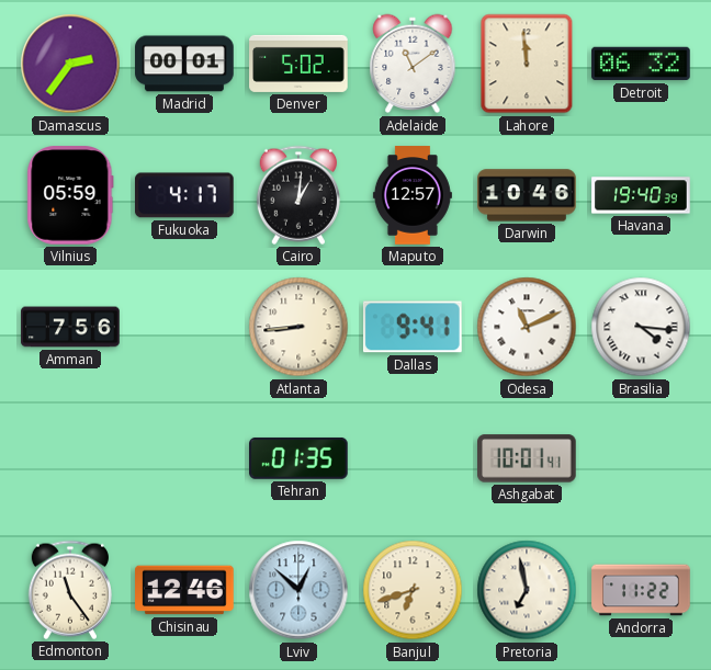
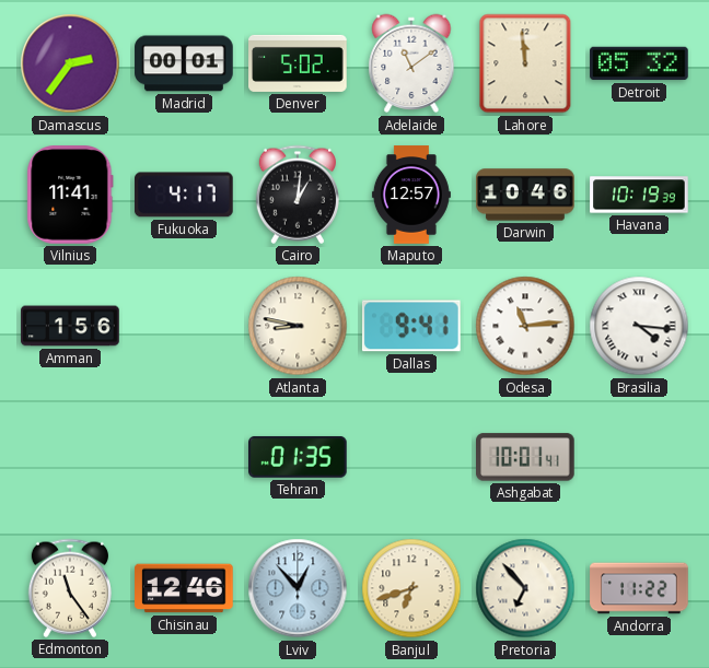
Detroit: 06:32 -> 05:32 (639, 63)
Vilnius: 05:59 -> 11:41 (70, 195)
Havana: 19:40 -> 10:19 (639, 195)
Amman: 7:56 -> 1:56 (70, 326)
Atlanta: 8:44 -> 8:47 (298, 326)
Odesa: 11:11 -> 11:14 (525, 326)
Lviv: 12:52 -> 12:53 (298, 588)
Pretoria: 6:58 -> 6:53 (525, 588)
